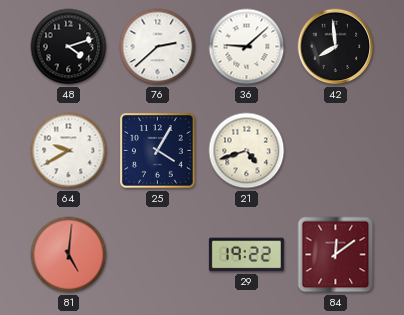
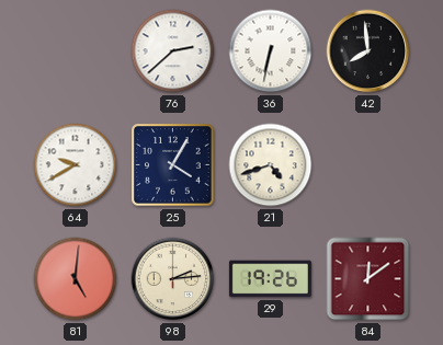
48: 4:12 -> none (69, 47)
36: 9:08 -> 6:32 (271, 51)
98: none -> 2:14 (173, 279)
29: 19:22 -> 19:26 (270, 279)
